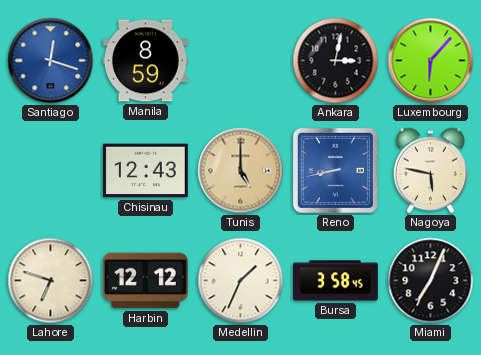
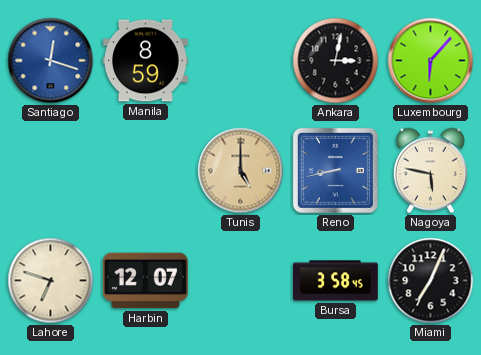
Chisinau: 12:43 -> none (145, 171)
Harbin: 12:12 -> 12:07 (145, 281)
Medellin: 1:34 -> none (241, 281)
